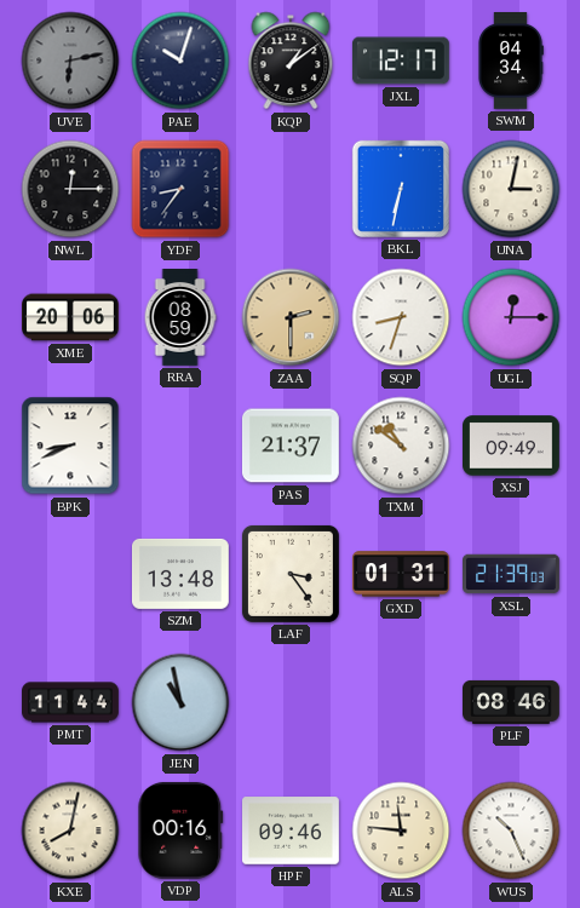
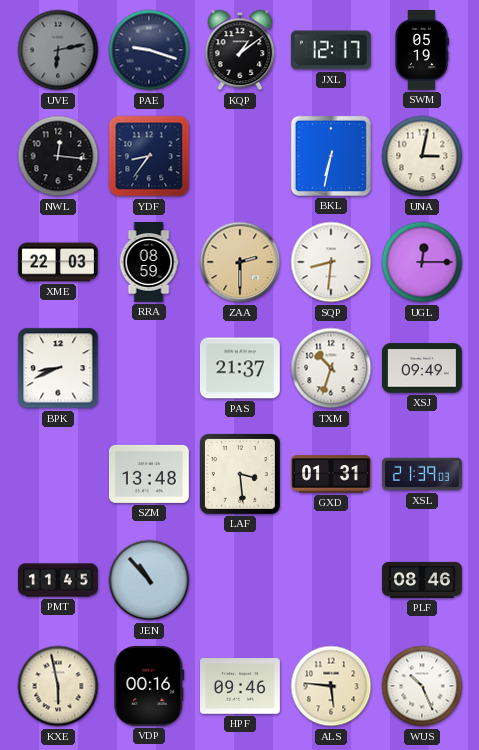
PAE: 10:03 -> 9:18 (149, 50)
SWM: 04:34 -> 05:19 (422, 51)
NWL: 12:15 -> 12:16 (58, 156)
XME: 20:06 -> 22:03 (59, 262)
SQP: 8:33 -> 8:31 (331, 262)
TXM: 10:51 -> 10:33 (331, 368)
LAF: 3:24 -> 3:29 (240, 474)
PMT: 11:44 -> 11:45 (59, 580)
JEN: 10:58 -> 10:53 (149, 580)
KXE: 8:02 -> 5:58 (58, 686)
ALS: 11:46 -> 5:46 (331, 686)
